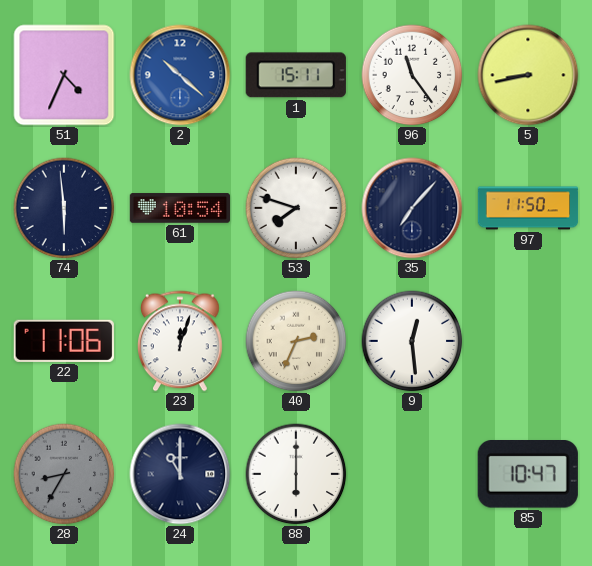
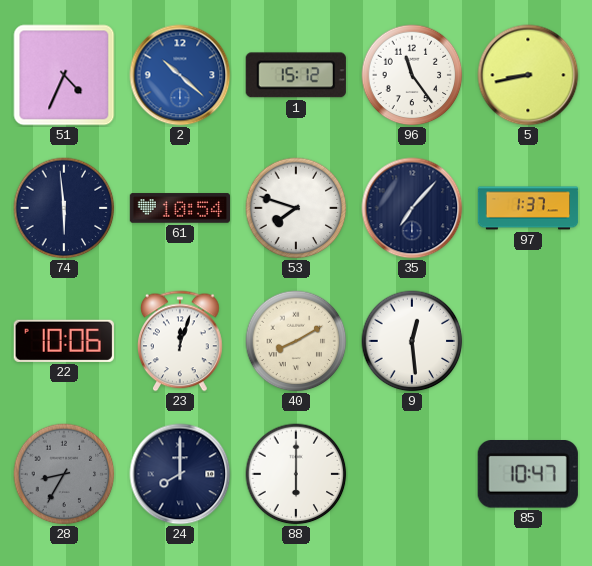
1: 15:11 -> 15:12 (296, 75)
97: 11:50 -> 1:37 (528, 208)
22: 11:06 -> 10:06 (64, 341)
40: 2:34 -> 8:10 (296, 341)
24: 11:00 -> 8:00 (180, 474)
